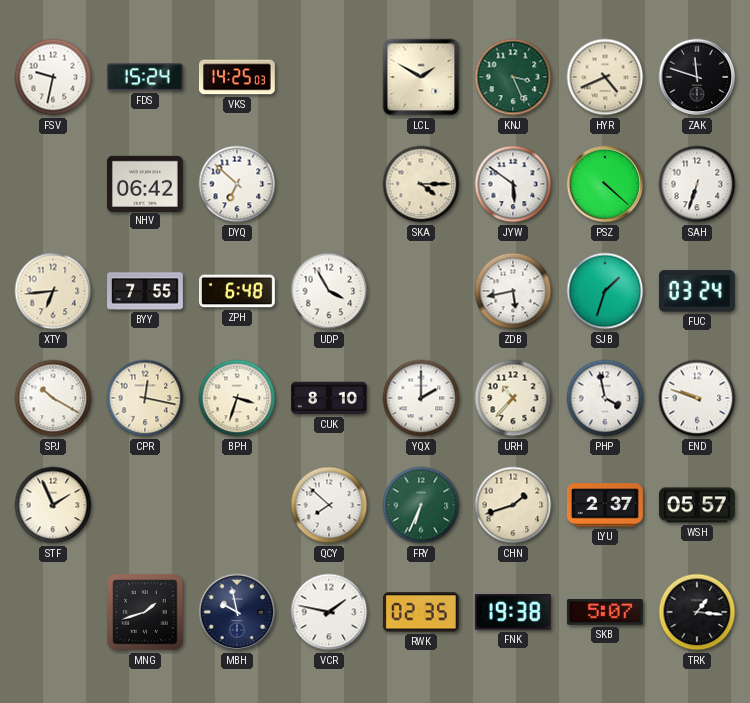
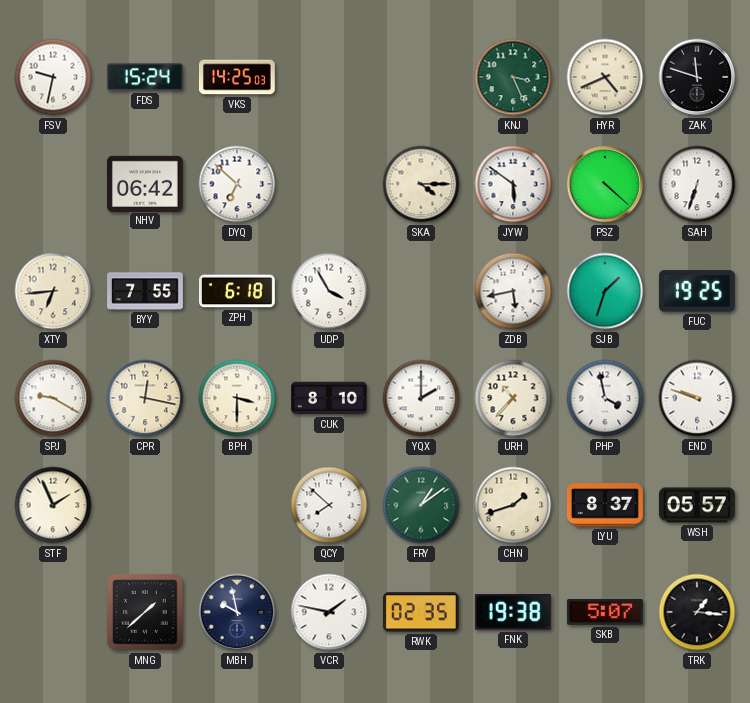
LCL: 1:50 -> none (421, 77)
ZPH: 6:48 -> 6:18 (237, 291)
FUC: 03:24 -> 19:25 (697, 291)
SPJ: 10:20 -> 9:20 (53, 398)
BPH: 3:33 -> 3:30 (237, 398)
FRY: 6:34 -> 1:09 (421, 505)
LYU: 2:37 -> 8:37 (605, 505)
MNG: 1:42 -> 1:38 (145, 612)
